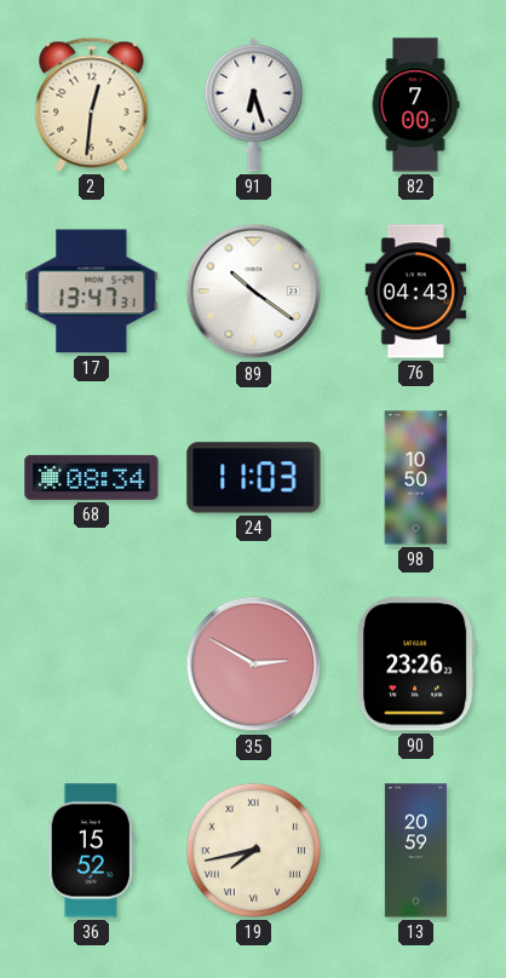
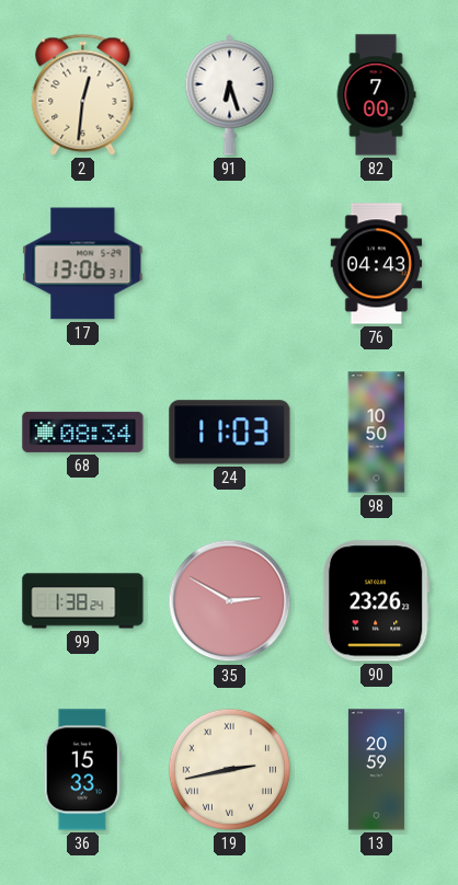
17: 13:47 -> 13:06 (83, 264)
89: 10:21 -> none (254, 292)
99: none -> 1:38 (83, 601)
36: 15:52 -> 15:33 (82, 770)
19: 7:43 -> 2:43 (229, 769)
